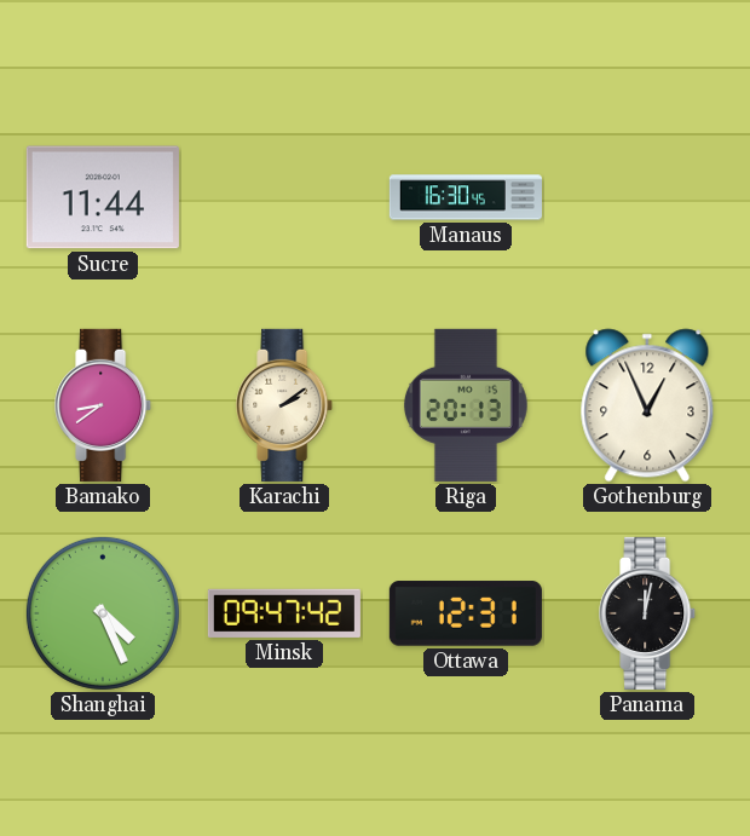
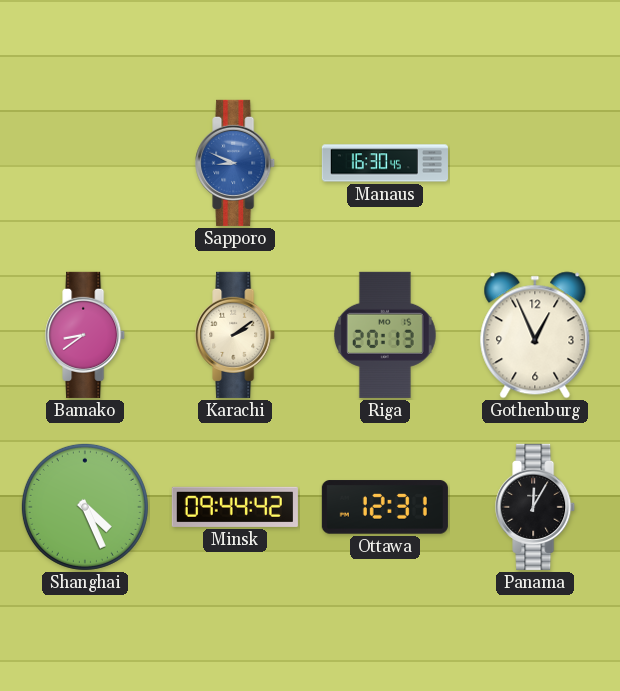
Sucre: 11:44 -> none (103, 197)
Sapporo: none -> 8:49 (236, 163)
Minsk: 09:47 -> 09:44 (235, 507)
Panama: 12:02 -> 12:05 (536, 507)
